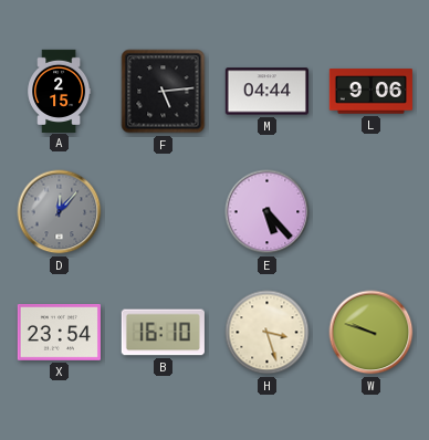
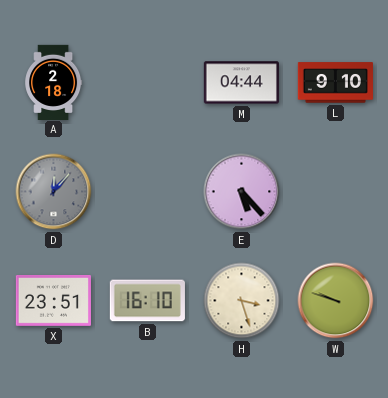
A: 2:15 -> 2:18 (54, 82)
F: 5:14 -> none (164, 92)
L: 9:06 -> 9:10 (335, 83)
X: 23:54 -> 23:51 (53, 301)
